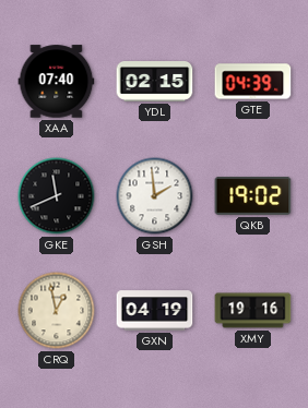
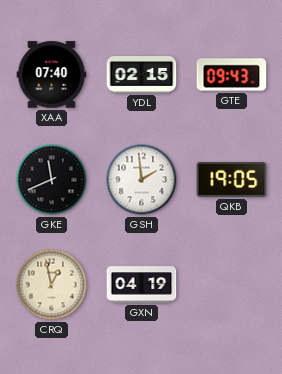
GTE: 04:39 -> 09:43 (232, 75)
QKB: 19:02 -> 19:05 (232, 180)
XMY: 19:16 -> none (253, 311)
